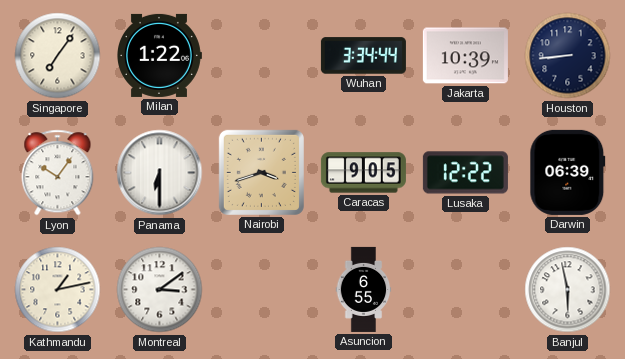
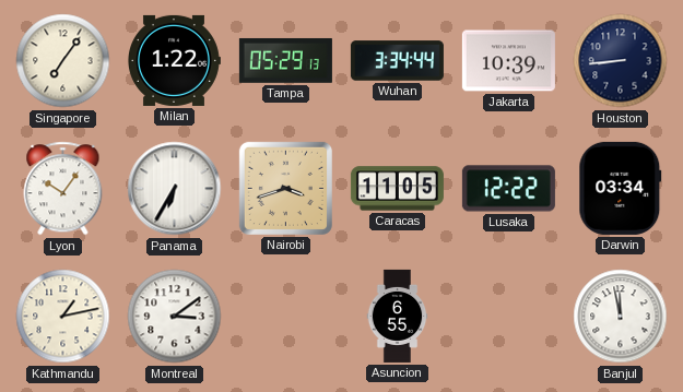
Tampa: none -> 05:29 (285, 60)
Panama: 6:30 -> 6:35 (175, 189)
Caracas: 9:05 -> 11:05 (397, 189)
Darwin: 06:39 -> 03:34 (621, 188)
Banjul: 5:58 -> 11:58 (621, 317)
